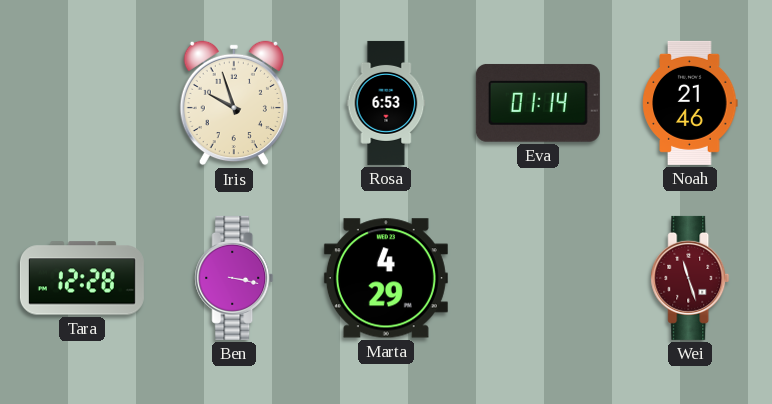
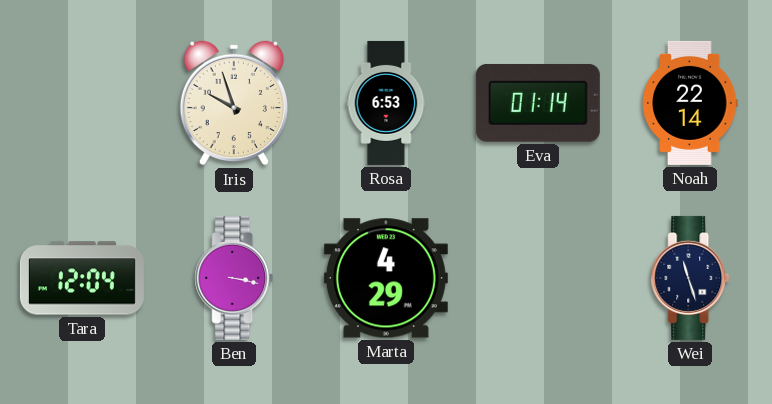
Noah: 21:46 -> 22:14 (690, 103)
Tara: 12:28 -> 12:04 (82, 278)
Wei dial: burgundy -> navy (690, 278)
